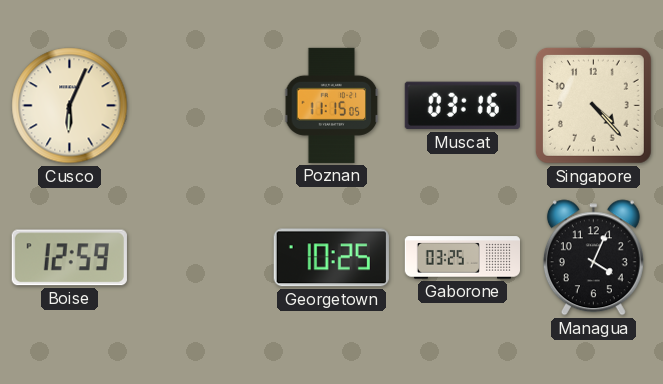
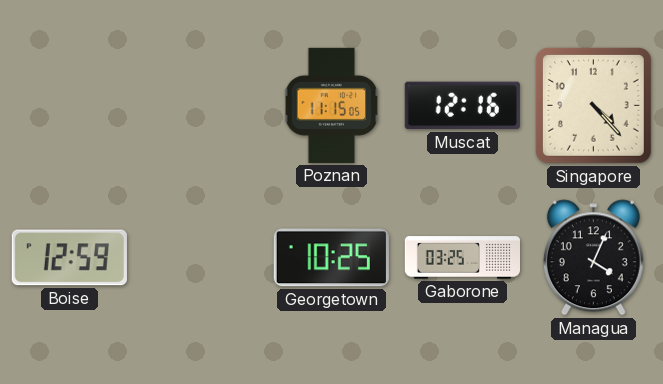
Cusco: 6:04 -> none (70, 106)
Muscat: 03:16 -> 12:16 (462, 106)
